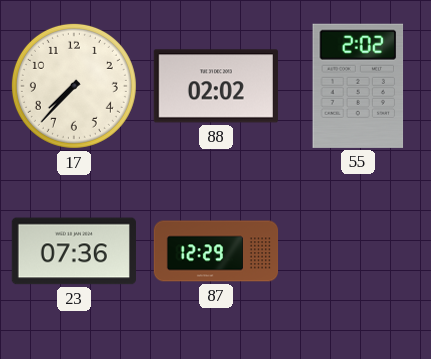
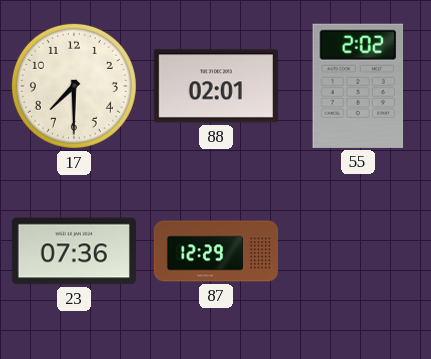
17: 7:37 -> 7:30 (74, 86)
88: 02:02 -> 02:01 (216, 86)
